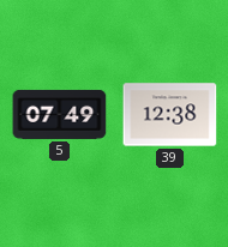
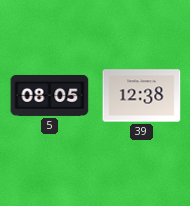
5: 07:49 -> 08:05 (50, 95)
